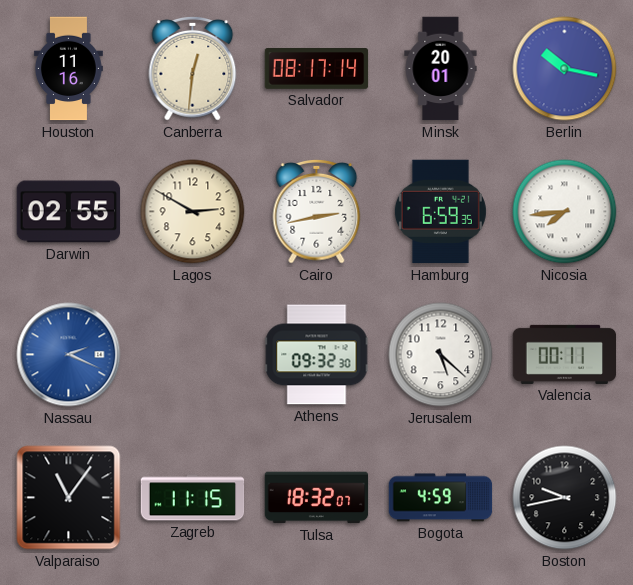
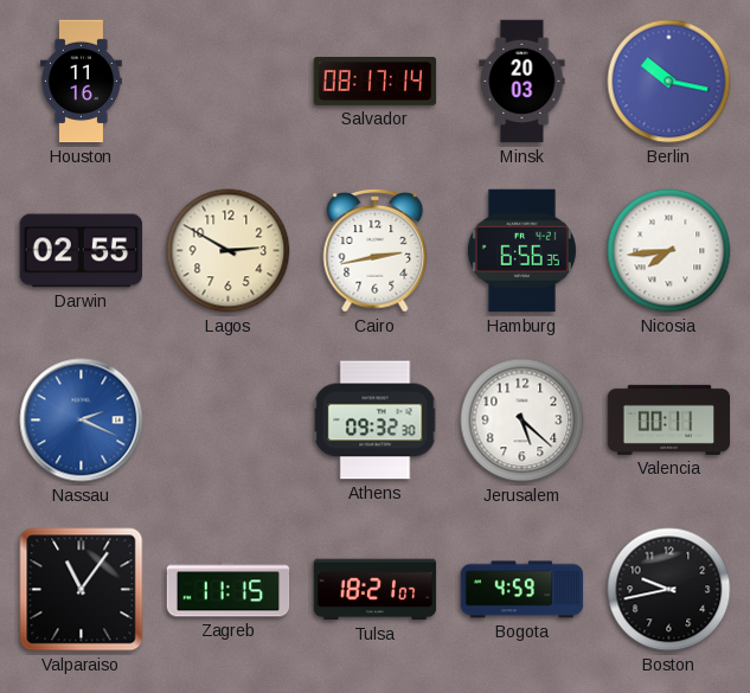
Canberra: 12:31 -> none (193, 68)
Minsk: 20:01 -> 20:03 (523, 82)
Hamburg: 6:59 -> 6:56 (521, 251)
Tulsa: 18:32 -> 18:21 (376, 590)
